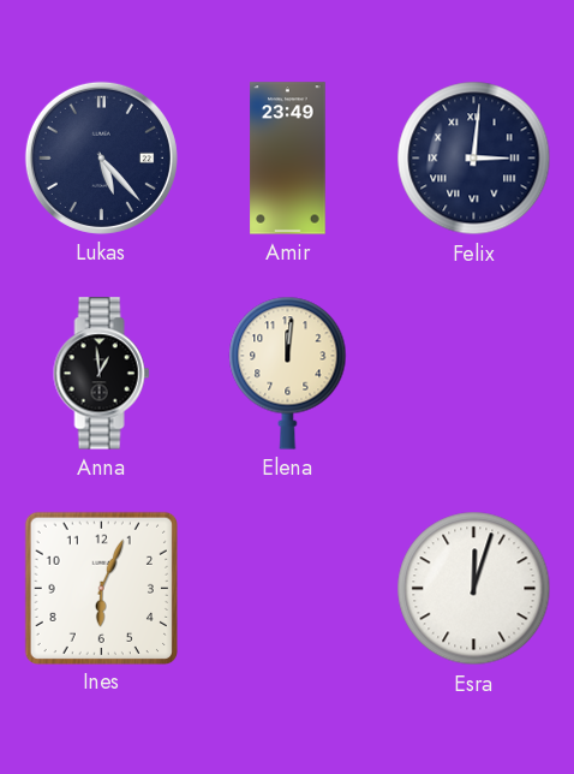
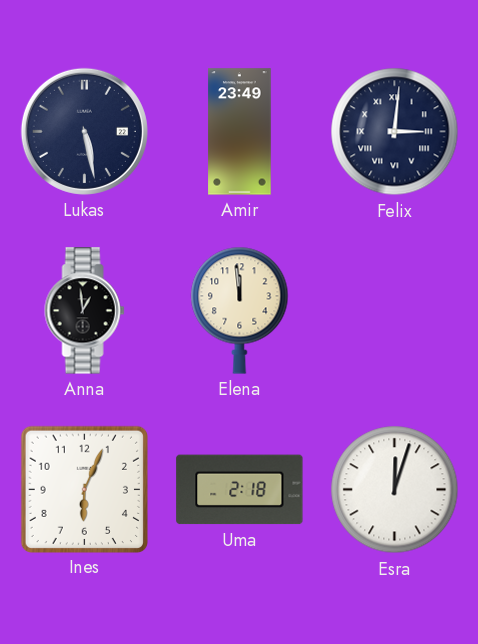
Lukas: 5:23 -> 5:28 (84, 131)
Elena: 12:01 -> 11:59 (240, 310)
Uma: none -> 2:18 (240, 490)
